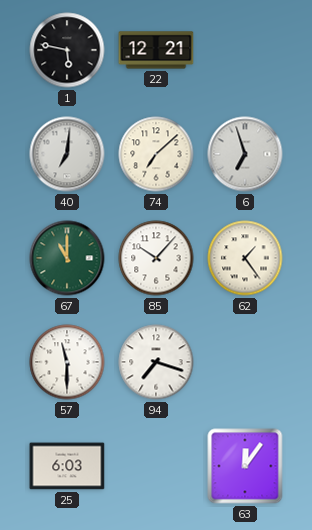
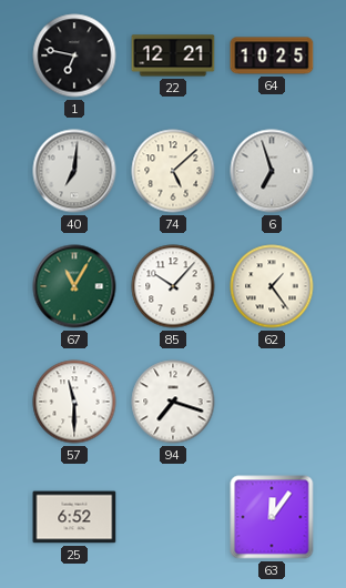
1: 5:47 -> 6:47 (74, 55)
64: none -> 10:25 (272, 55)
74: 7:08 -> 5:08 (173, 171)
67: 11:00 -> 11:05 (74, 286)
25: 6:03 -> 6:52 (74, 517)
